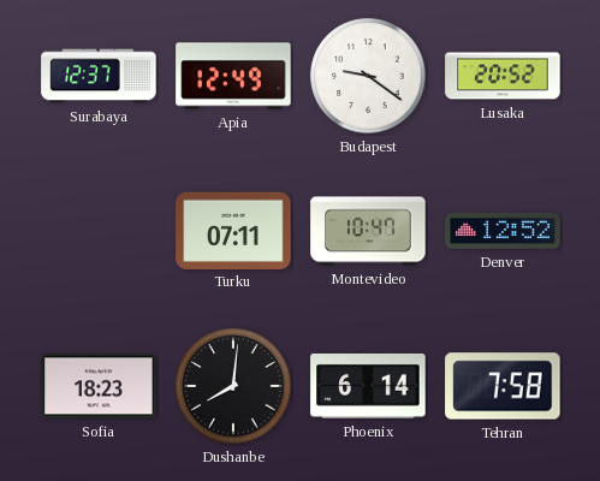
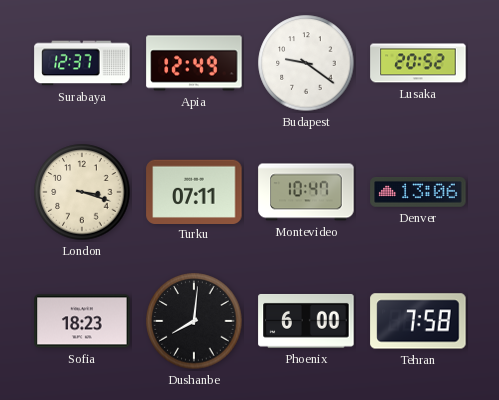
London: none -> 3:18 (82, 192)
Denver: 12:52 -> 13:06 (418, 193)
Phoenix: 6:14 -> 6:00 (306, 321)
